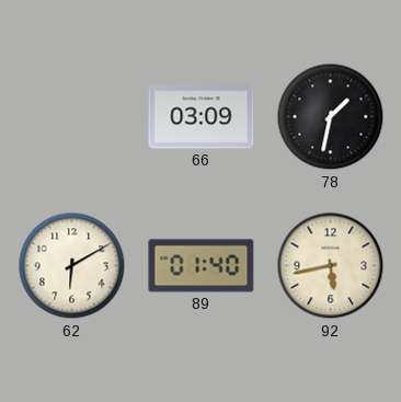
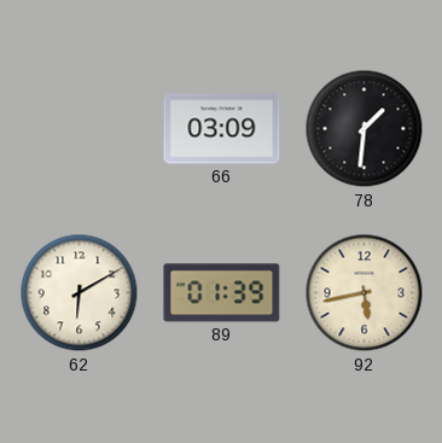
78: 1:32 -> 1:31 (365, 129)
89: 01:40 -> 01:39 (222, 293)
